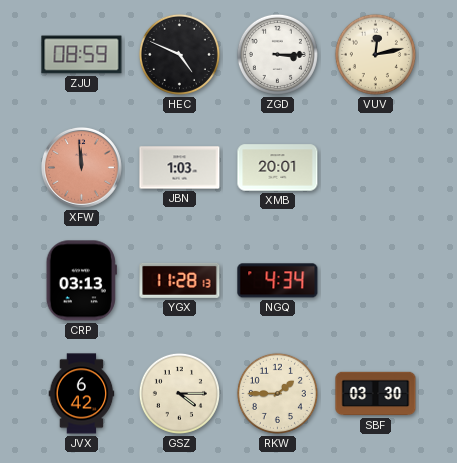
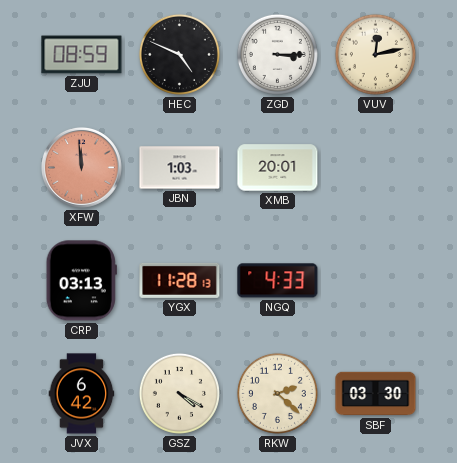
NGQ: 4:34 -> 4:33 (278, 281)
GSZ: 4:15 -> 4:20 (179, 393)
RKW: 1:45 -> 2:22 (277, 393)
